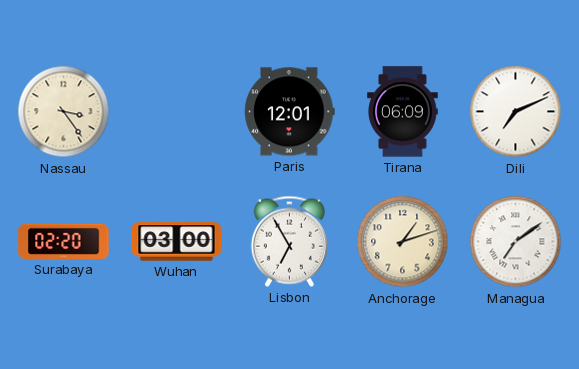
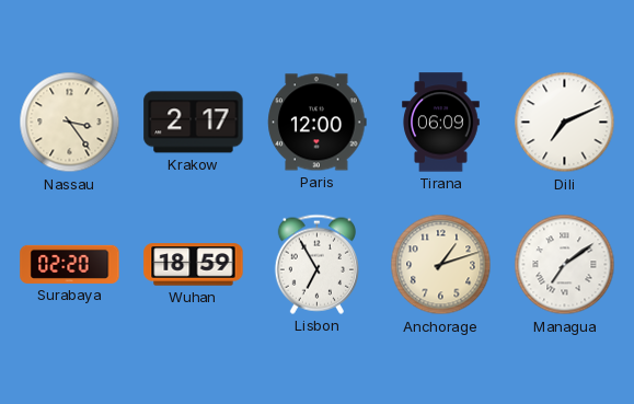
Krakow: none -> 2:17 (194, 123)
Paris: 12:01 -> 12:00 (318, 123)
Wuhan: 03:00 -> 18:59 (194, 265)
